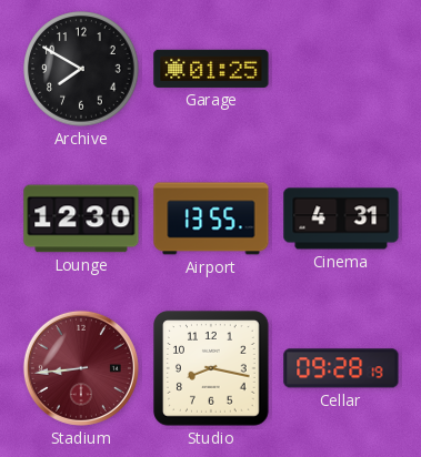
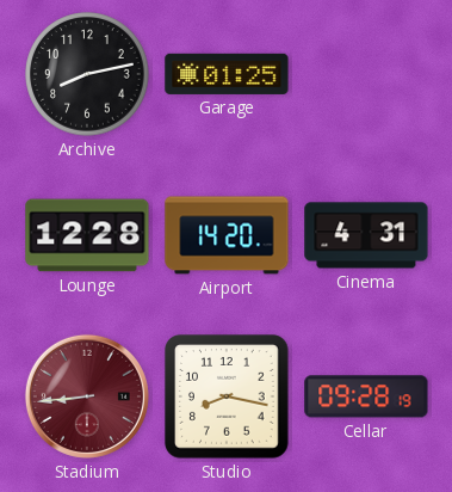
Archive: 7:50 -> 8:13 (87, 74)
Lounge: 12:30 -> 12:28 (87, 235)
Airport: 13:55 -> 14:20 (227, 235)
